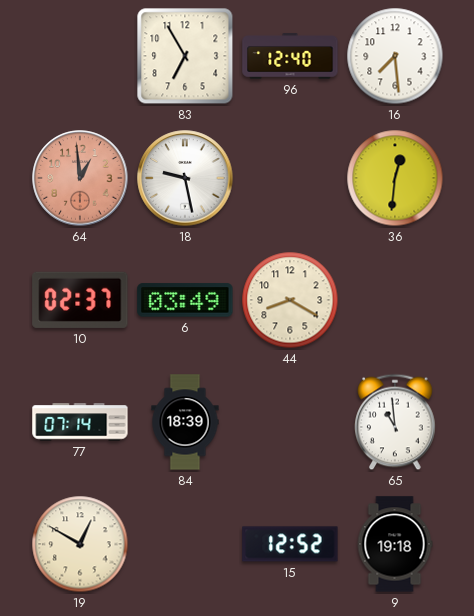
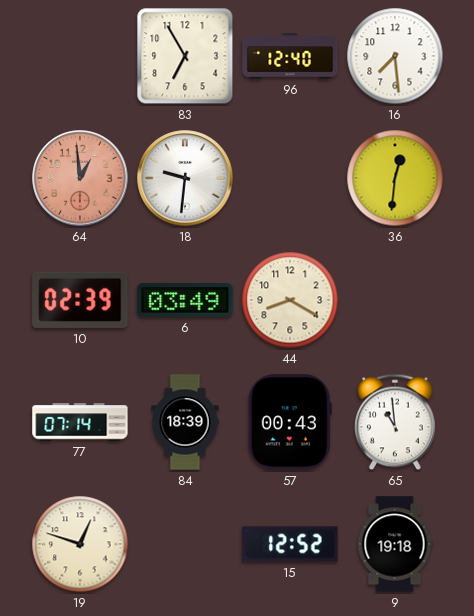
18: 9:28 -> 9:31 (185, 178)
10: 02:37 -> 02:39 (80, 300)
57: none -> 00:43 (290, 422)
19: 12:50 -> 12:48 (80, 544)
